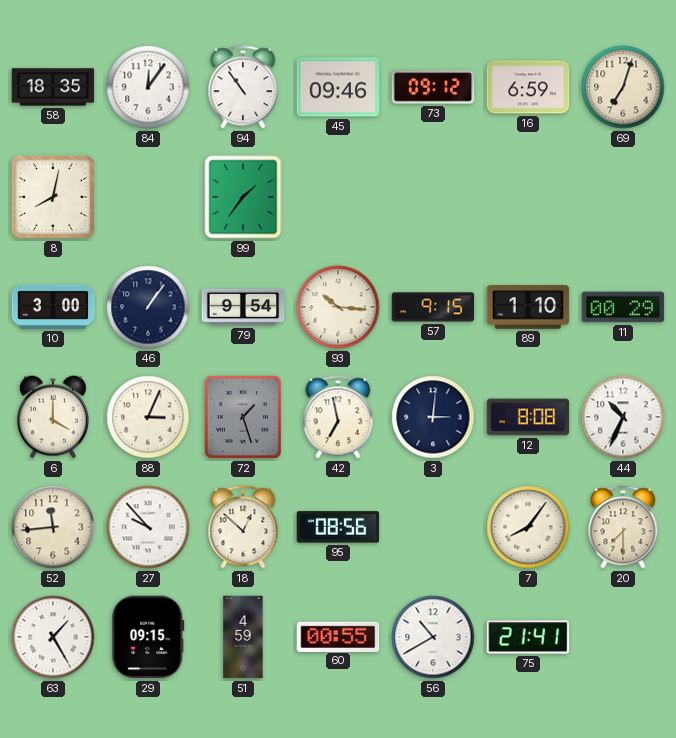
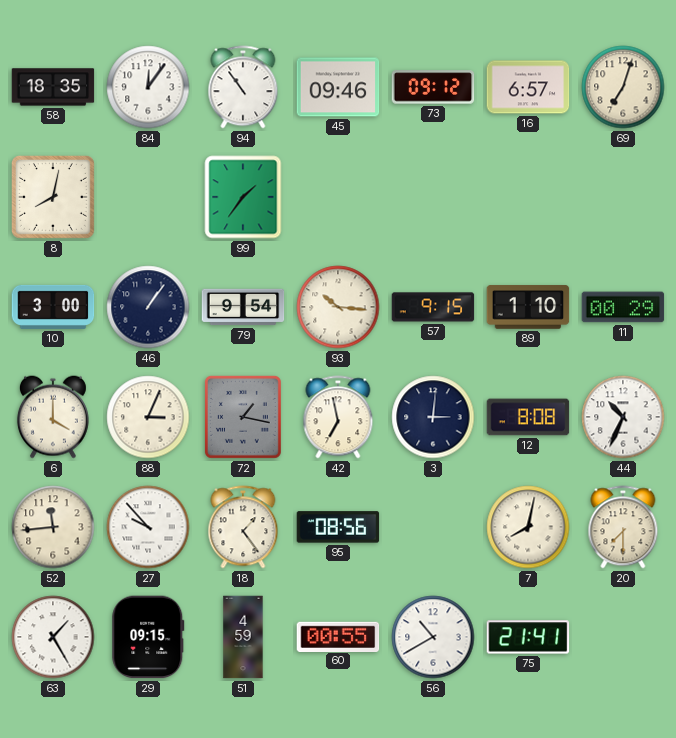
16: 6:59 -> 6:57 (528, 87)
72: 1:27 -> 1:17 (243, 417)
18: 12:52 -> 1:24 (243, 527)
7: 8:06 -> 8:02 (528, 527)
